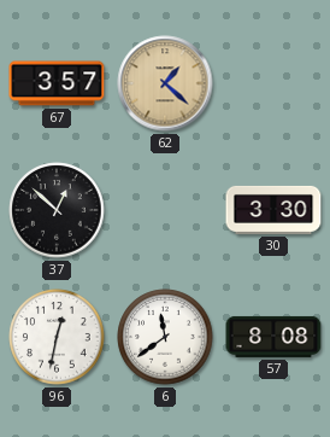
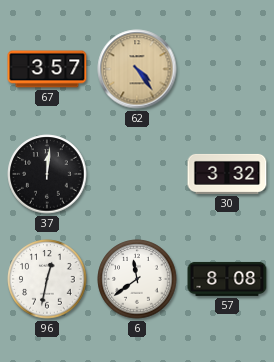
62: 1:22 -> 4:24 (137, 69)
37: 12:52 -> 12:01 (47, 174)
30: 3:30 -> 3:32 (227, 174)
